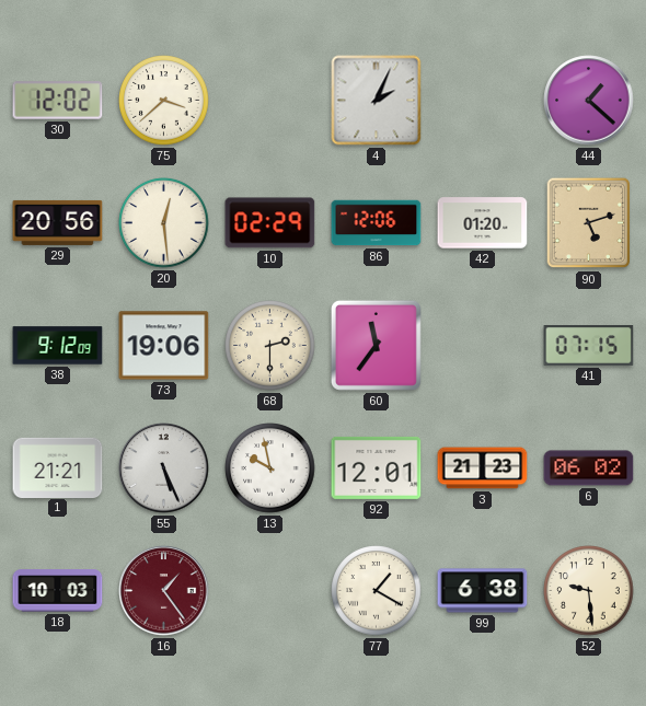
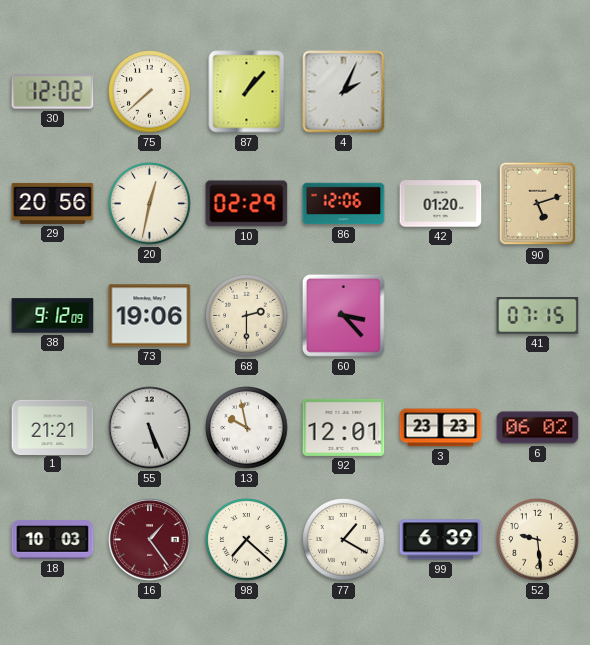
75: 3:38 -> 7:38 (150, 92)
87: none -> 1:07 (247, 92)
44: 1:22 -> none (589, 101)
20: 12:29 -> 12:32 (150, 204)
60: 11:36 -> 3:23 (343, 315)
3: 21:23 -> 23:23 (441, 428)
98: none -> 7:22 (247, 540)
99: 6:38 -> 6:39 (441, 540)
